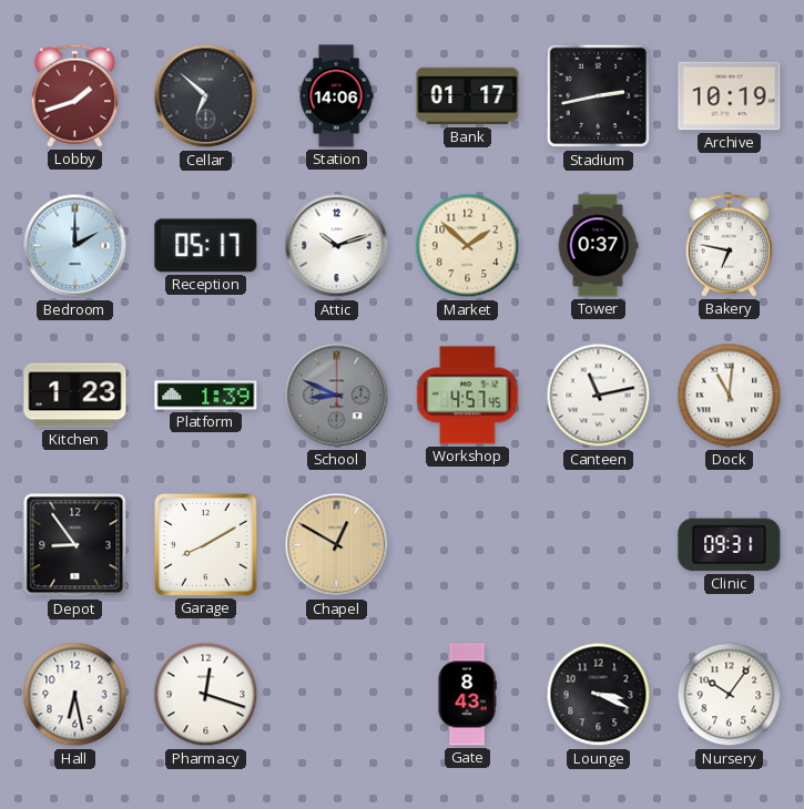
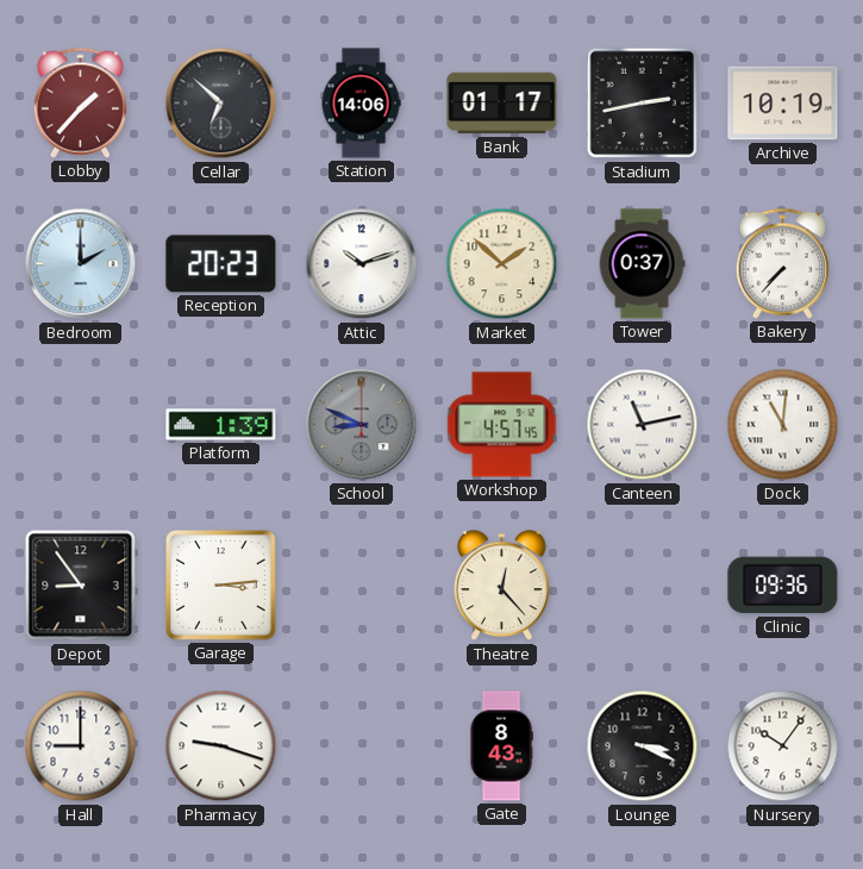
Lobby: 1:42 -> 1:37 (80, 102)
Reception: 05:17 -> 20:23 (221, 264)
Bakery: 6:47 -> 7:37 (782, 263)
Kitchen: 1:23 -> none (75, 396)
Garage: 8:10 -> 3:14 (221, 586)
Chapel: 12:50 -> none (337, 545)
Theatre: none -> 12:23 (502, 586)
Clinic: 09:31 -> 09:36 (783, 586)
Hall: 6:28 -> 9:00 (81, 746)
Pharmacy: 12:18 -> 9:18 (221, 746)
